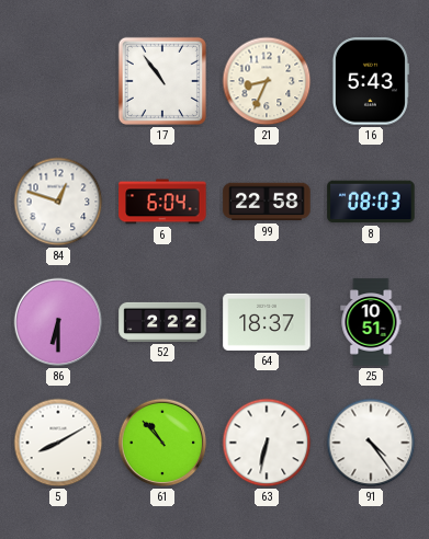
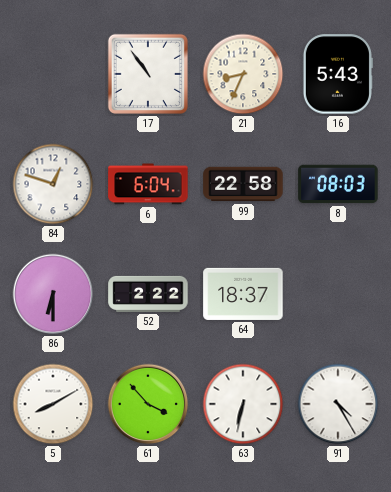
25: 10:51 -> none (371, 322)
61: 10:53 -> 3:53 (148, 404)
91: 4:24 -> 4:25 (338, 404)
